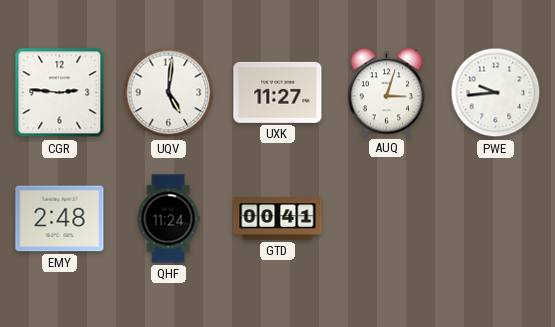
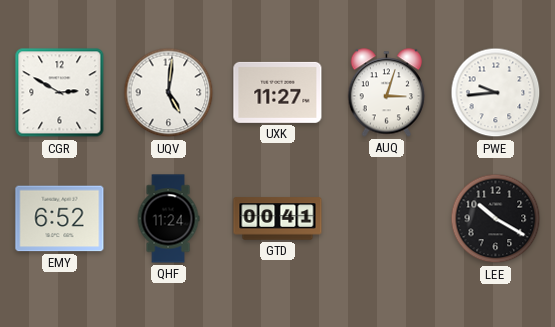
CGR: 2:46 -> 2:50 (60, 93)
EMY: 2:48 -> 6:52 (60, 219)
LEE: none -> 10:20 (496, 219)
